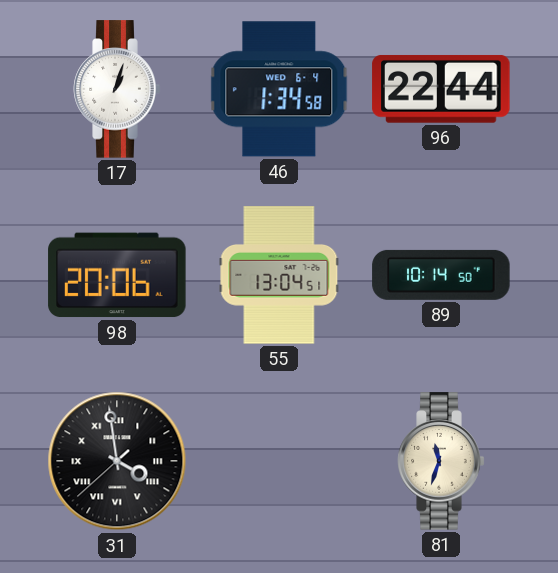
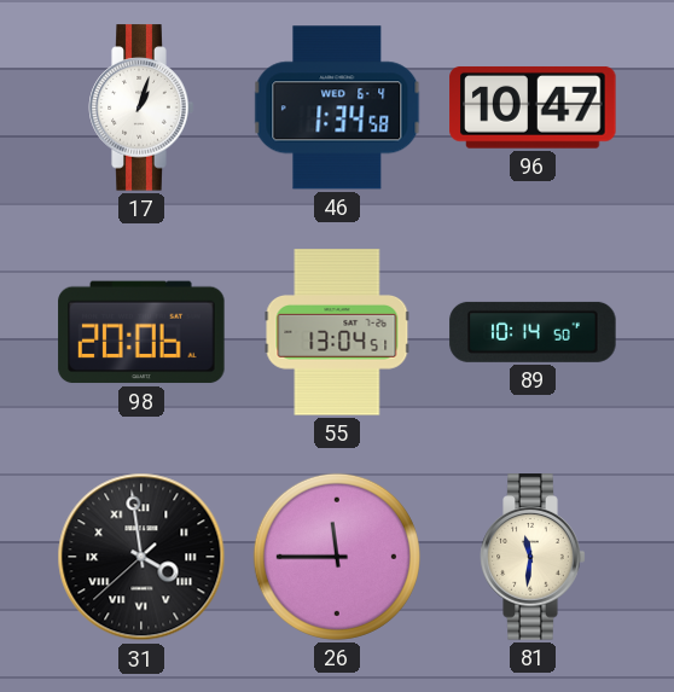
96: 22:44 -> 10:47 (533, 107)
26: none -> 11:45 (337, 557)
81: 11:33 -> 11:31 (533, 557)
